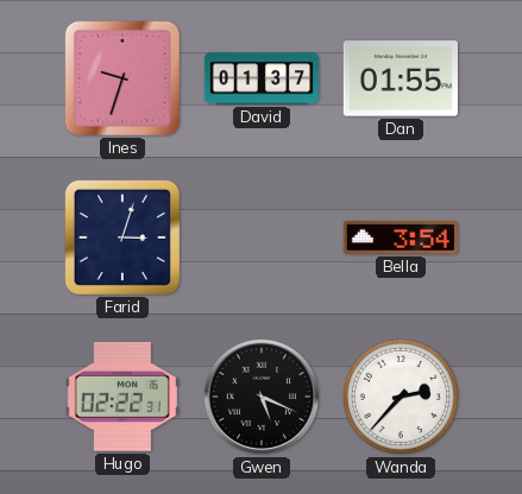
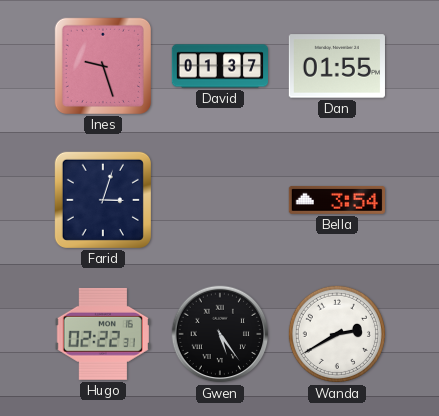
Ines: 9:33 -> 9:27 (103, 66)
Gwen: 5:19 -> 5:24 (220, 334)
Wanda: 2:37 -> 2:40 (337, 334)
